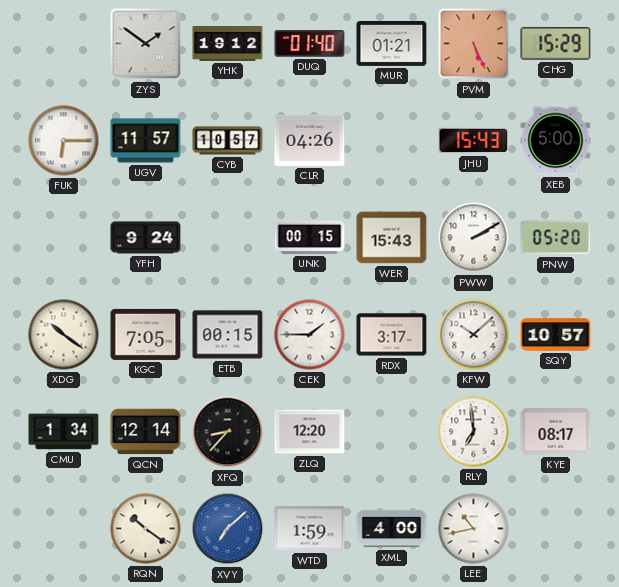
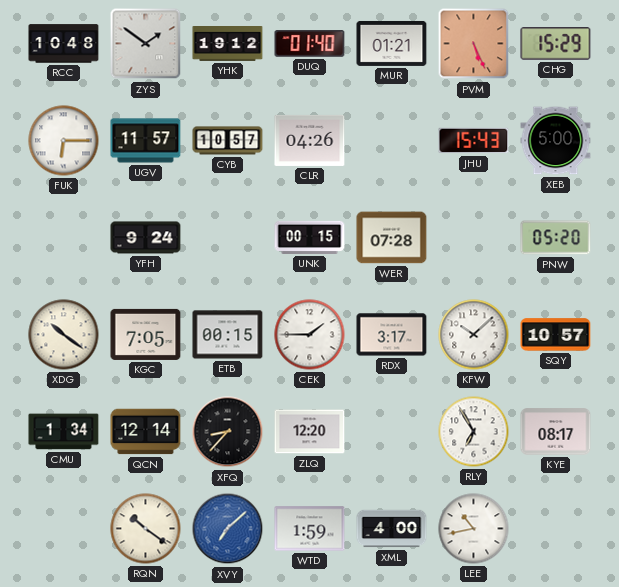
RCC: none -> 10:48 (64, 44)
WER: 15:43 -> 07:28 (392, 238)
PWW: 2:10 -> none (474, 238)
RLY: 6:59 -> 6:55 (474, 432)
